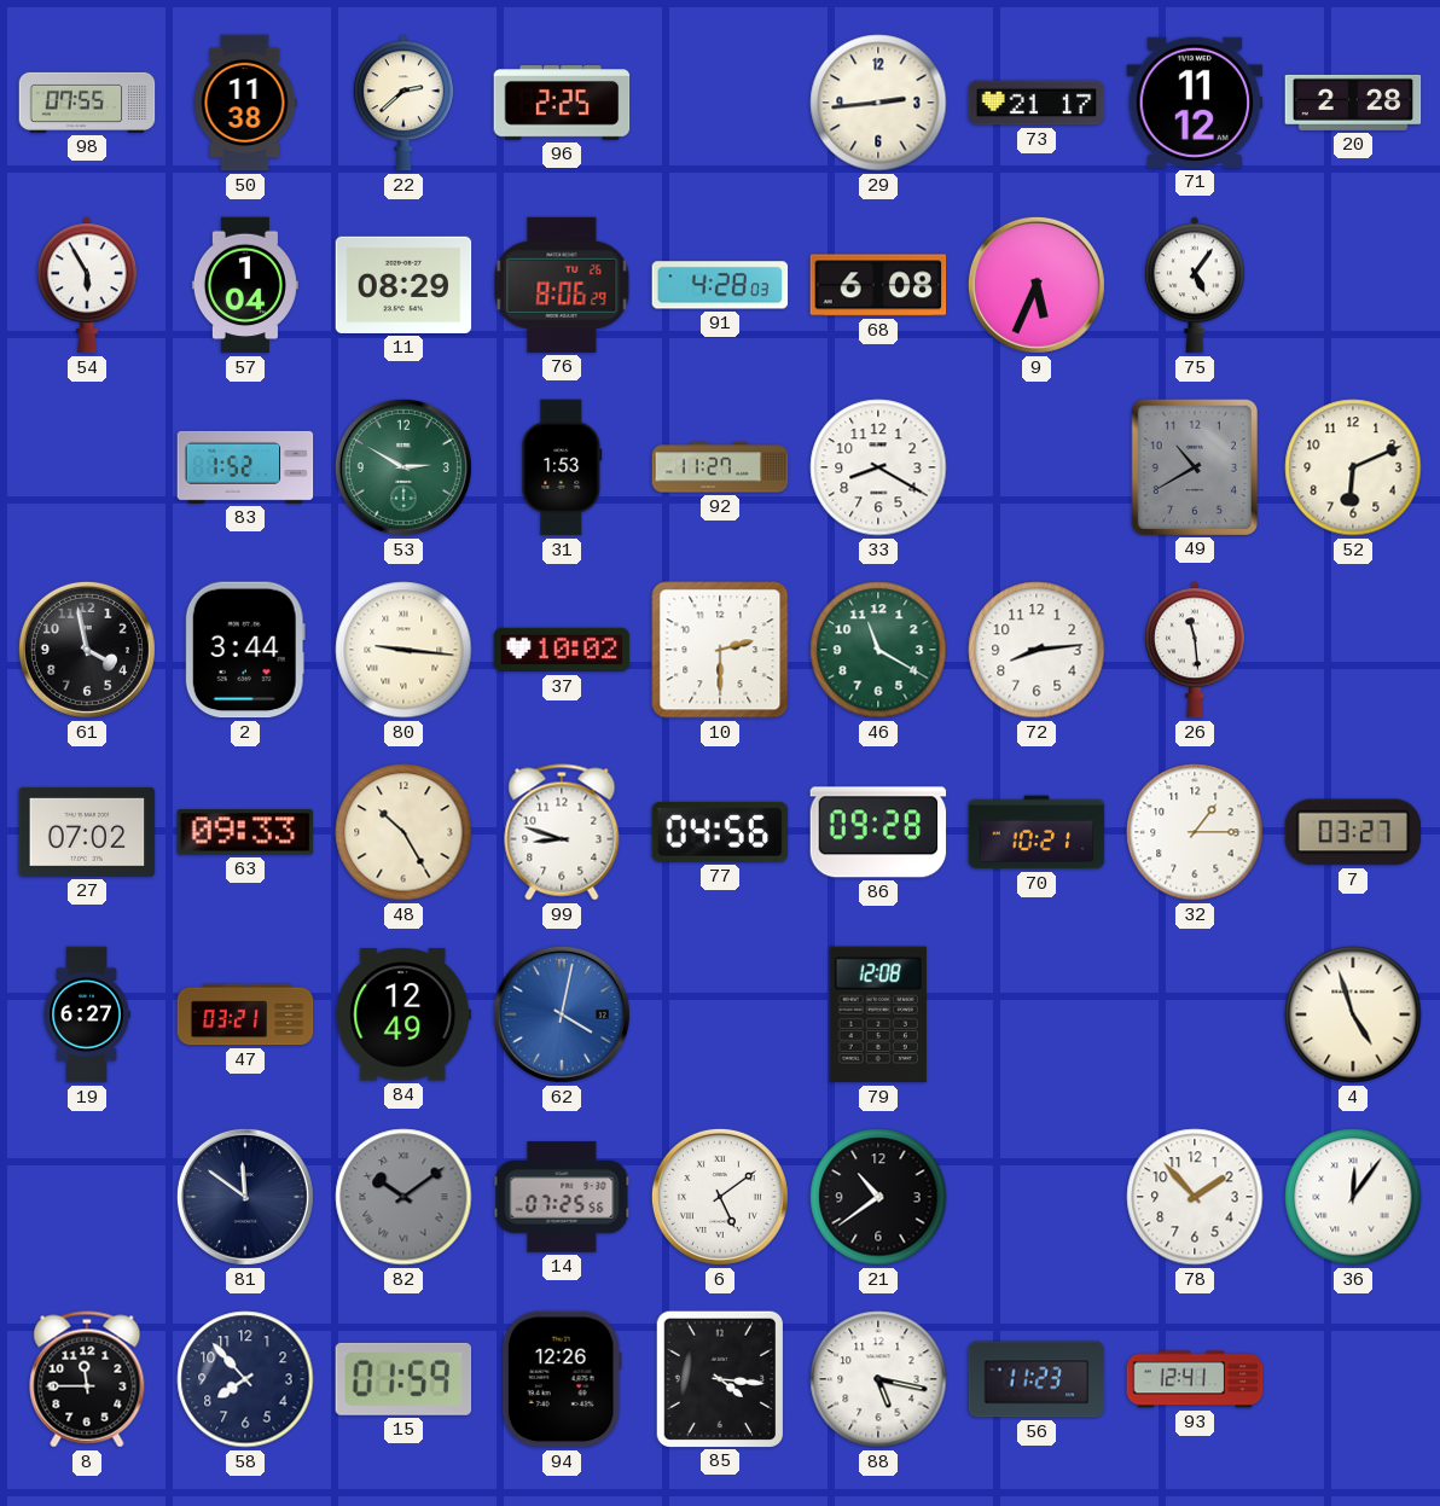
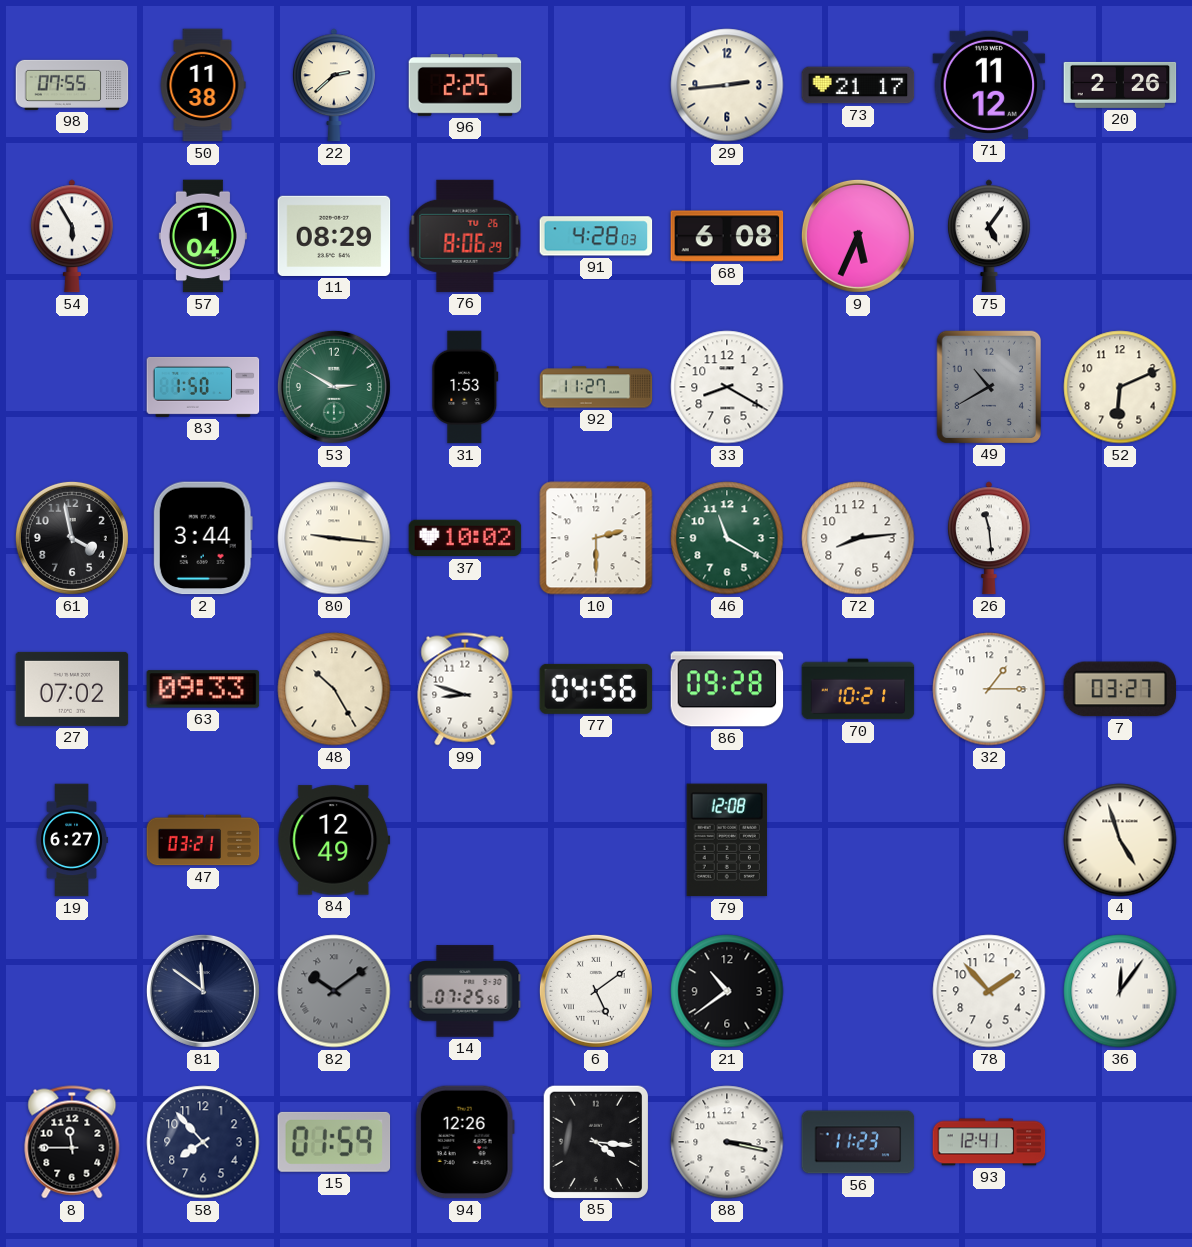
20: 2:28 -> 2:26 (1120, 85)
83: 1:52 -> 1:50 (203, 387)
62: 4:02 -> none (562, 1014)
88: 5:17 -> 3:17 (727, 1142)
